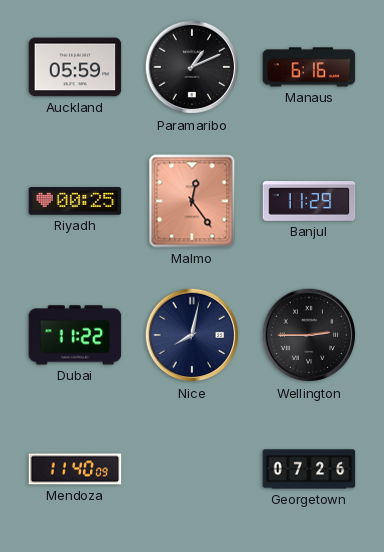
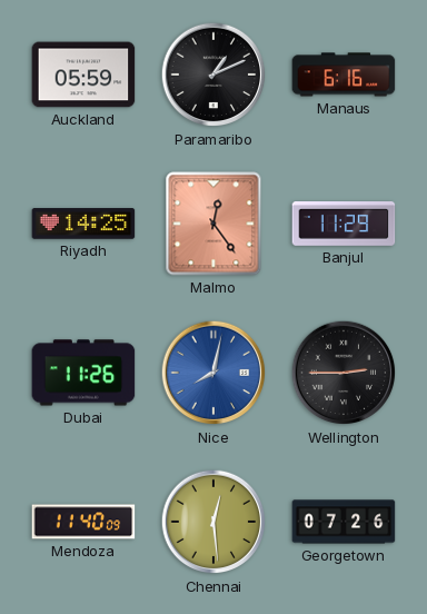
Riyadh: 00:25 -> 14:25 (83, 224)
Dubai: 11:22 -> 11:26 (83, 373)
Nice dial: navy -> blue (213, 373)
Chennai: none -> 12:29 (213, 522)
